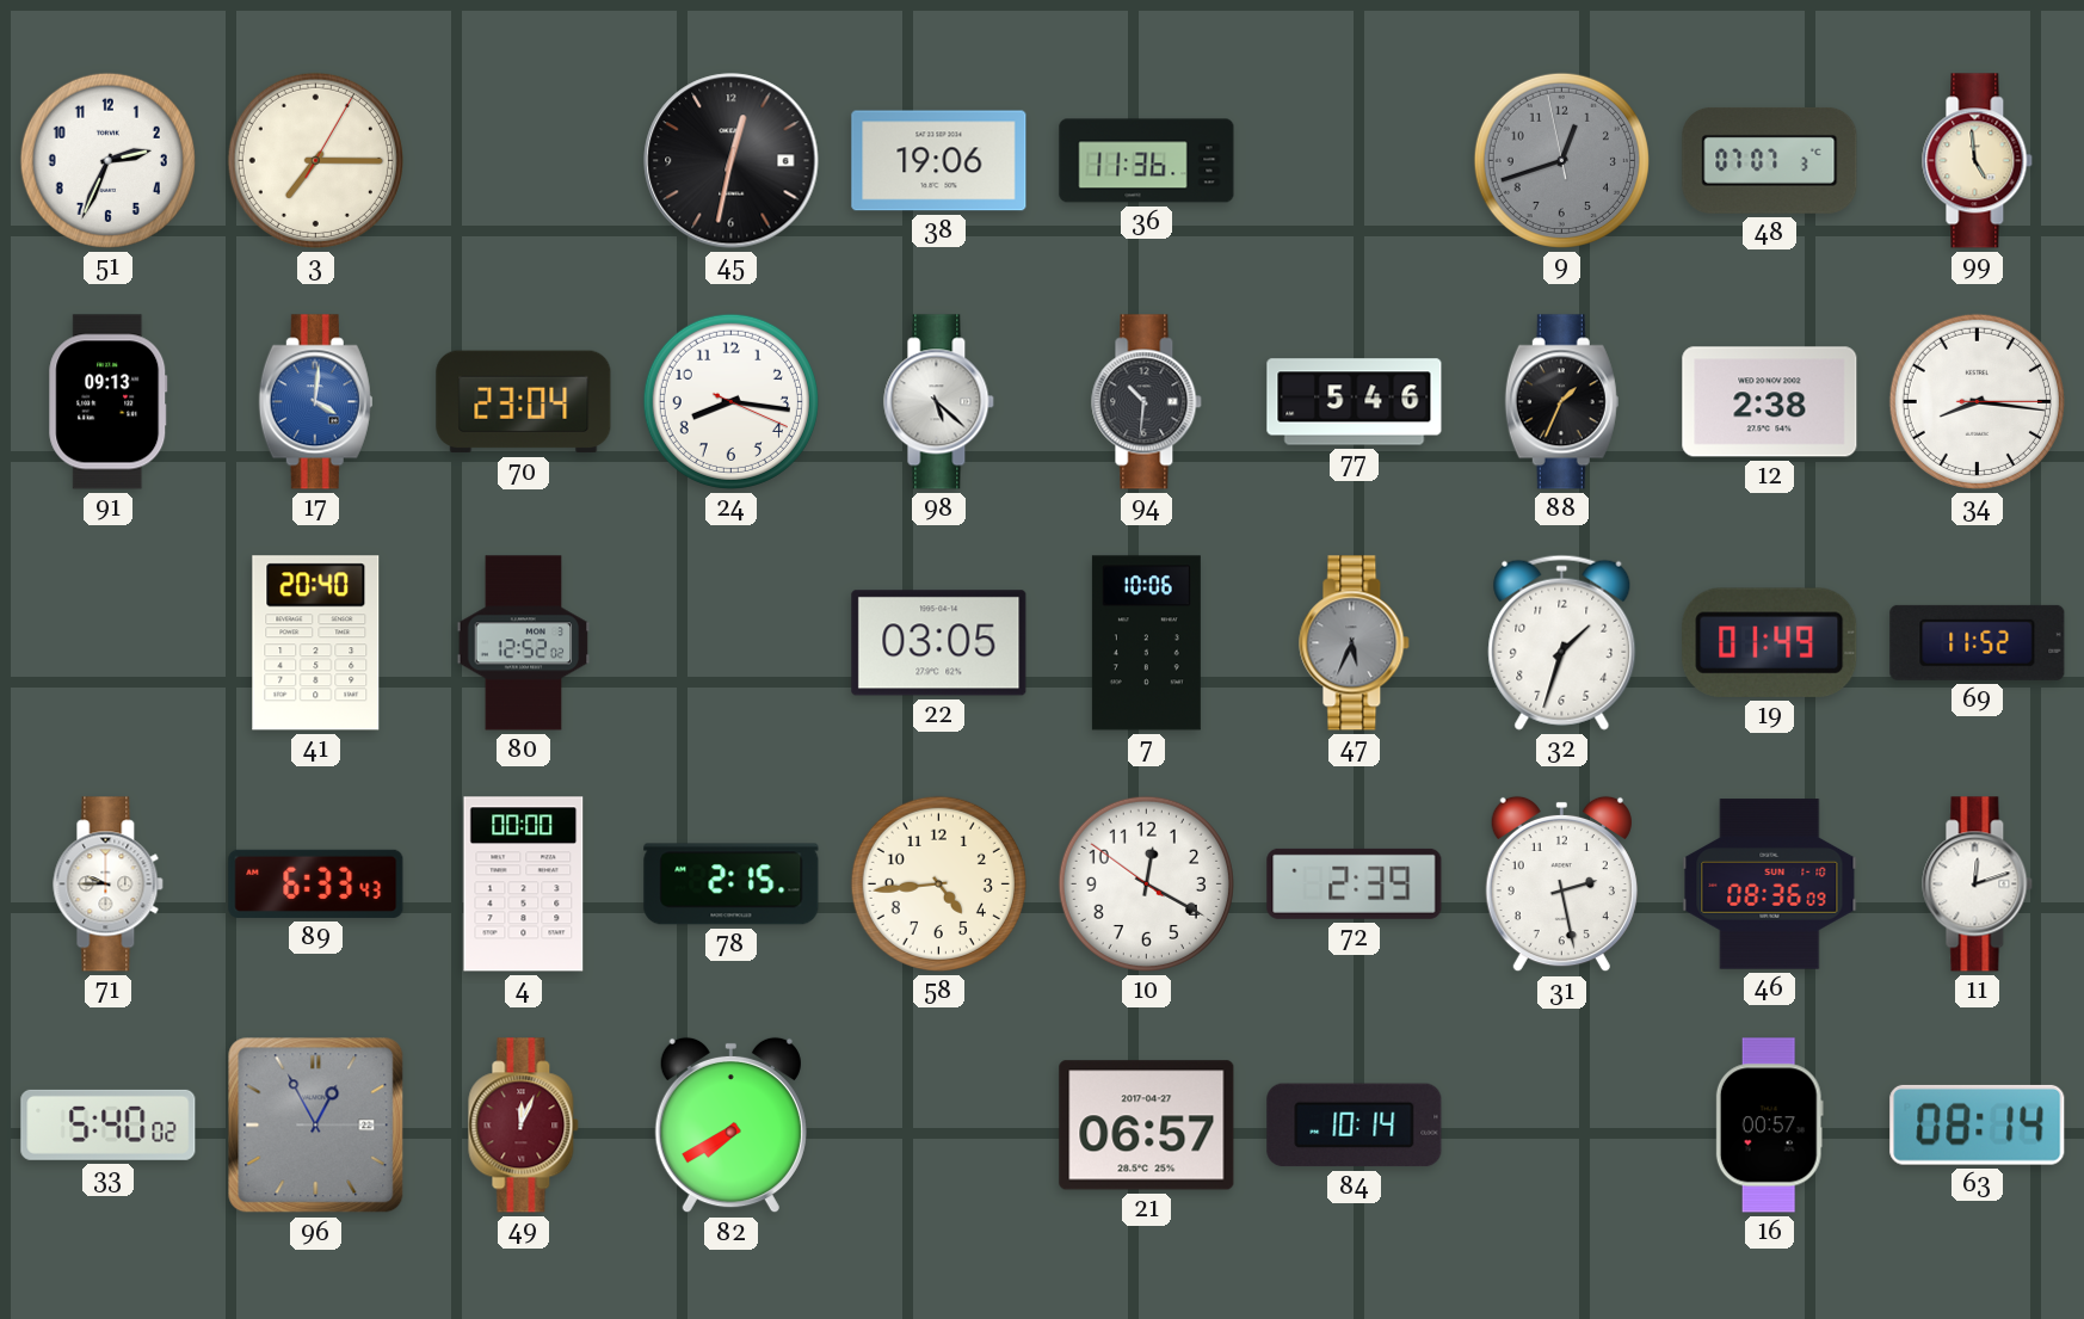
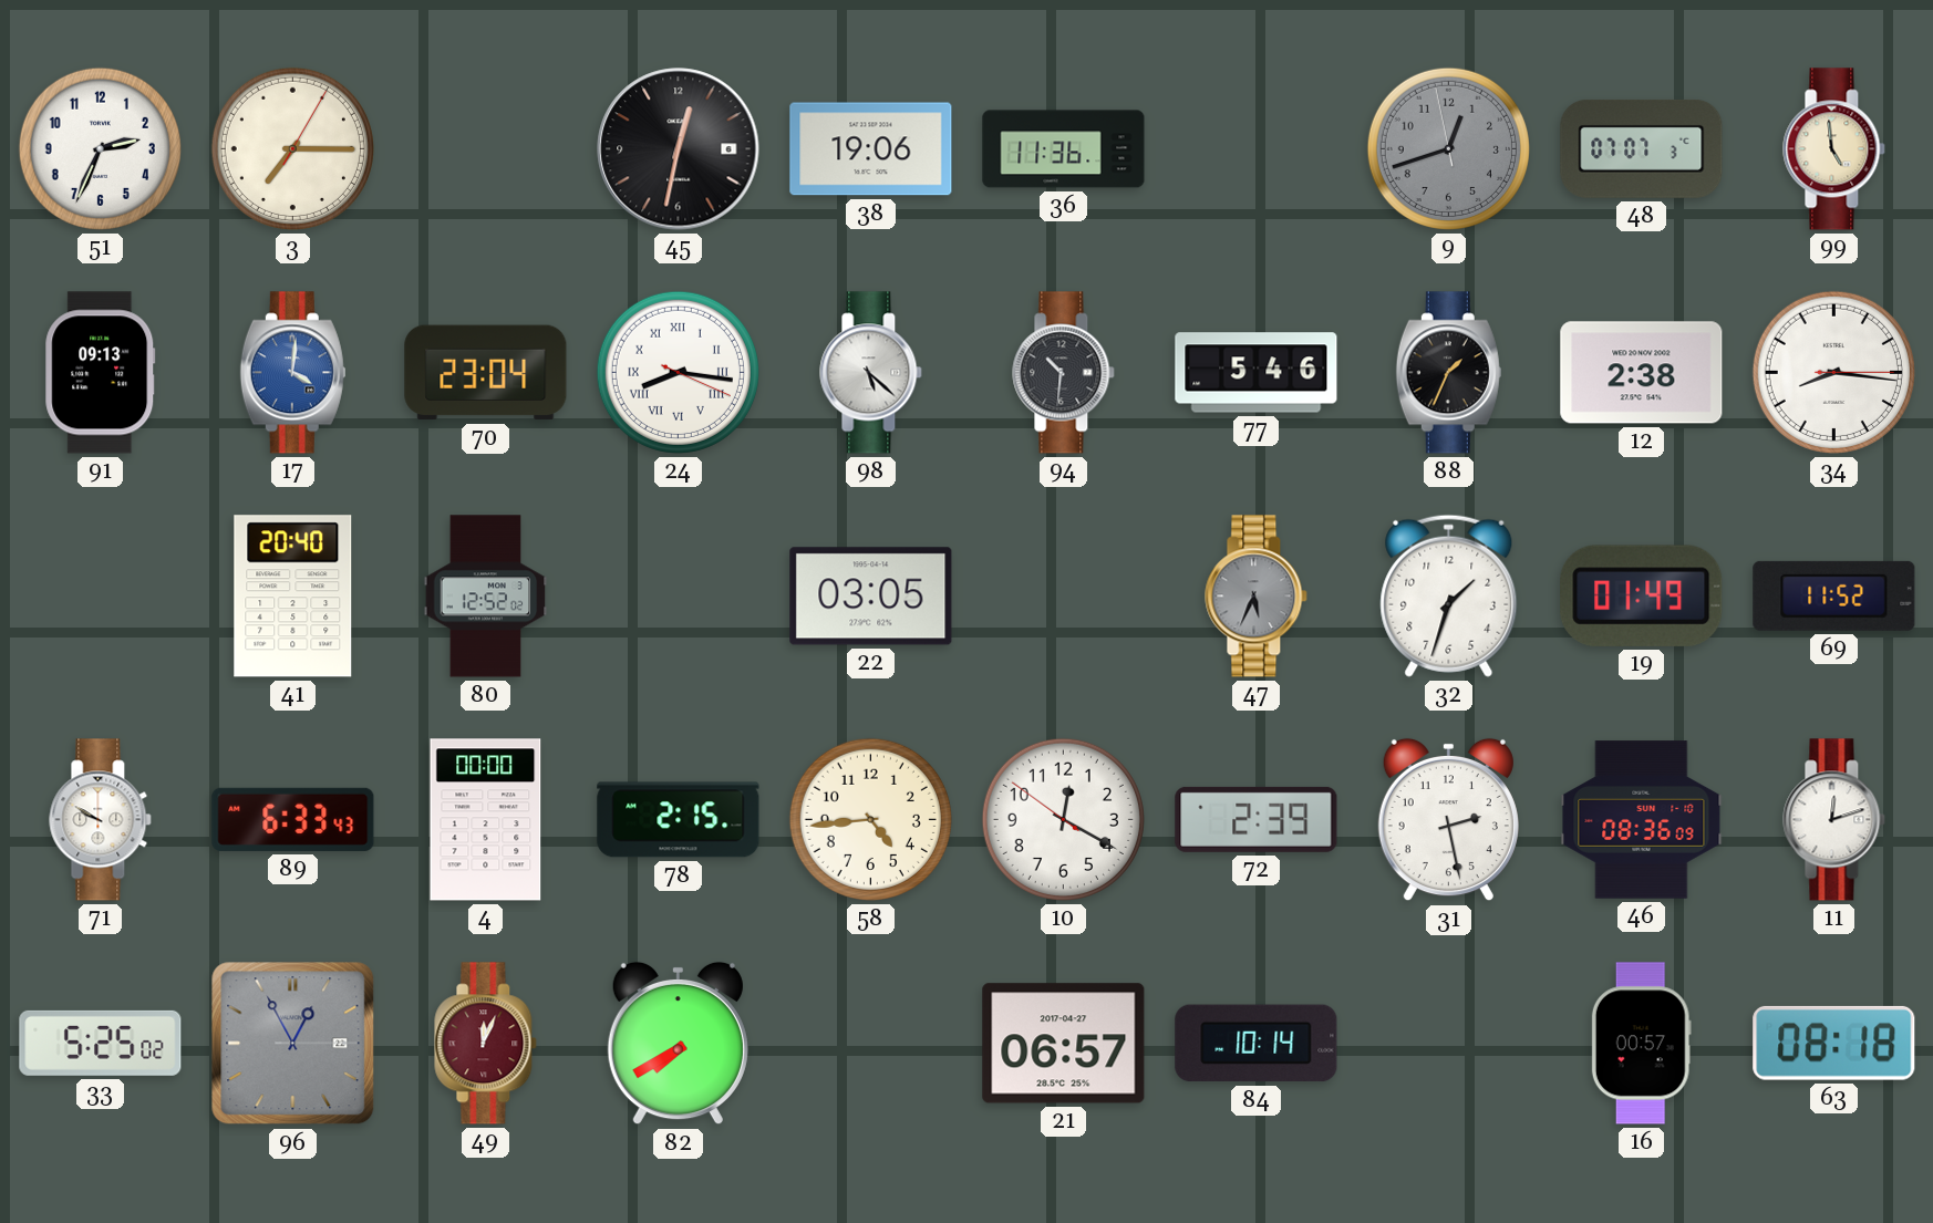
24 numerals: Arabic -> Roman (678, 372)
7: 10:06 -> none (1146, 643)
71: 9:45 -> 9:50 (101, 820)
33: 5:40 -> 5:25 (101, 1043)
63: 08:14 -> 08:18 (1834, 1043)
